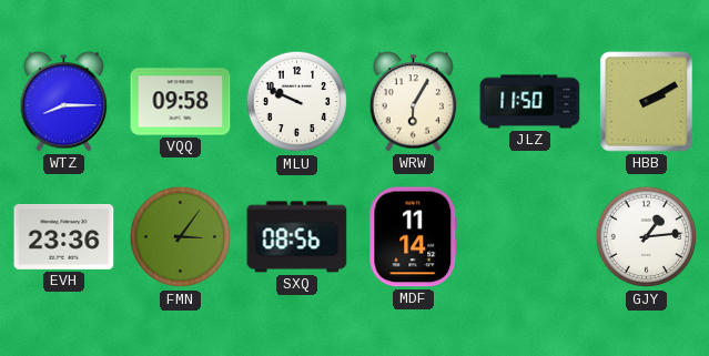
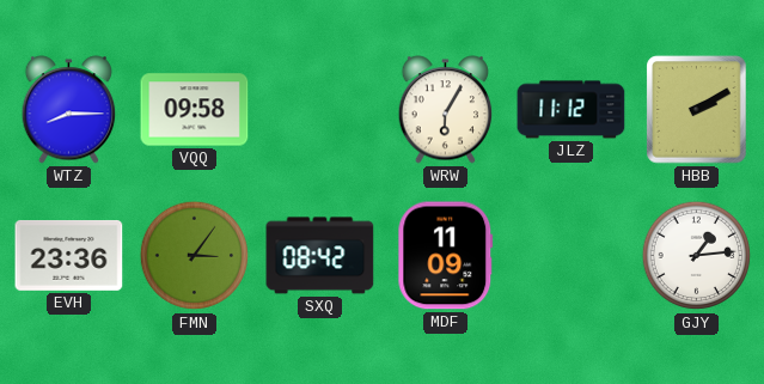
MLU: 9:49 -> none (297, 102)
JLZ: 11:50 -> 11:12 (572, 110)
SXQ: 08:56 -> 08:42 (320, 256)
MDF: 11:14 -> 11:09 (446, 256)
